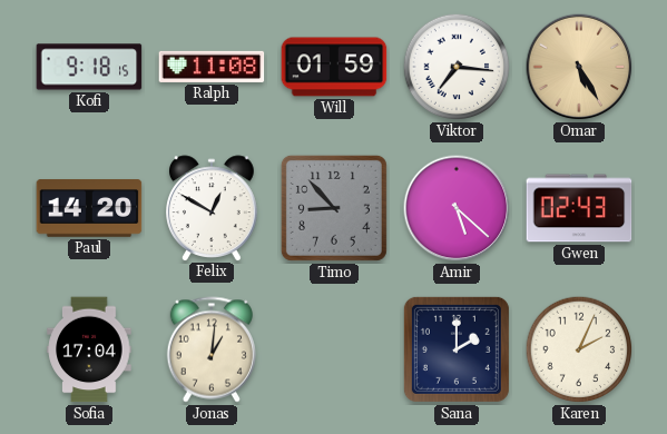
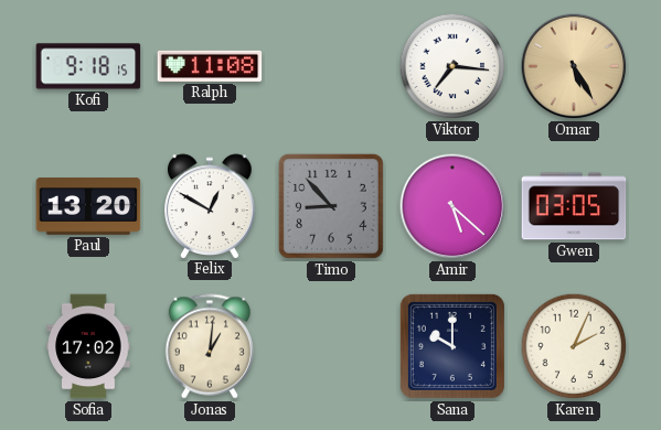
Will: 01:59 -> none (334, 67)
Paul: 14:20 -> 13:20 (88, 206)
Gwen: 02:43 -> 03:05 (574, 206)
Sofia: 17:04 -> 17:02 (88, 346)
Sana: 2:00 -> 10:00 (452, 346)
